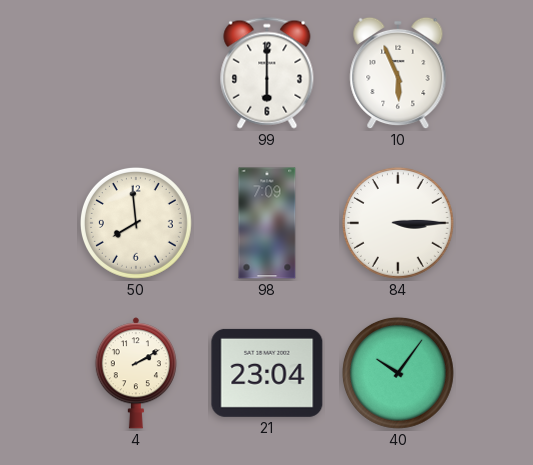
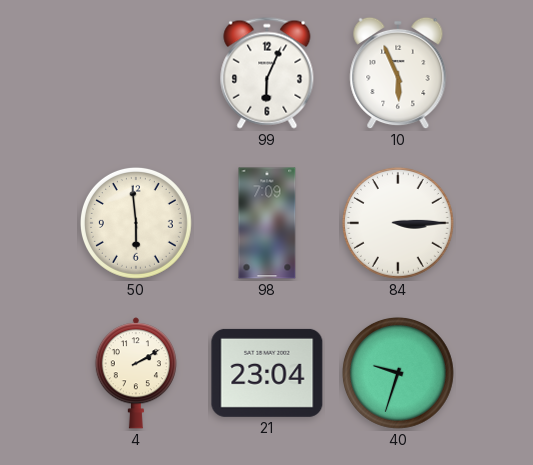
99: 6:00 -> 6:04 (267, 73)
50: 7:59 -> 5:59 (136, 223)
40: 10:06 -> 9:33 (398, 373)
